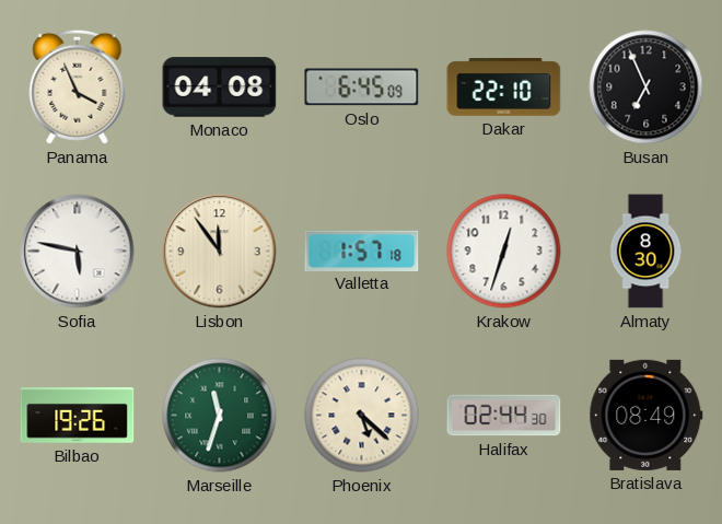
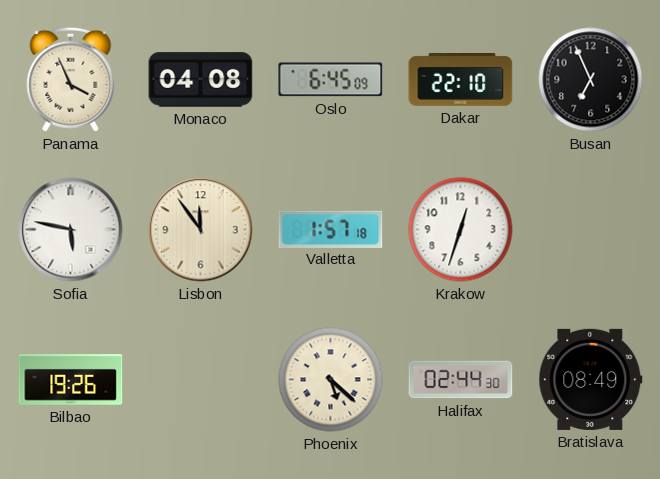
Almaty: 8:30 -> none (645, 252)
Marseille: 11:33 -> none (220, 416)
